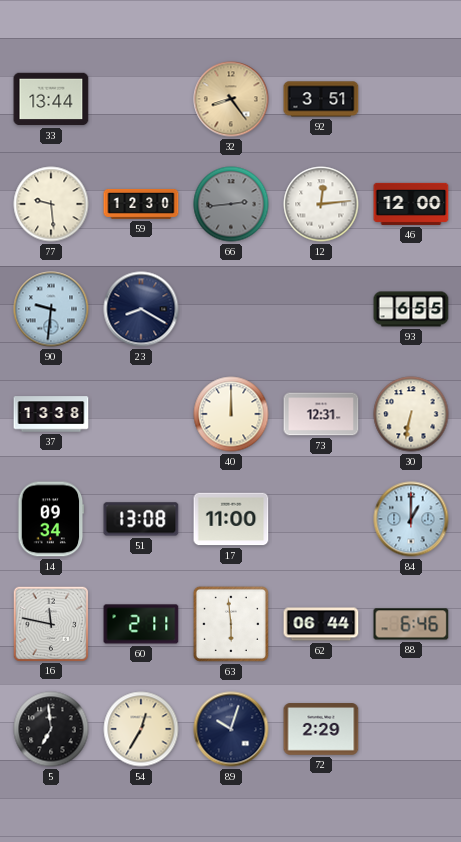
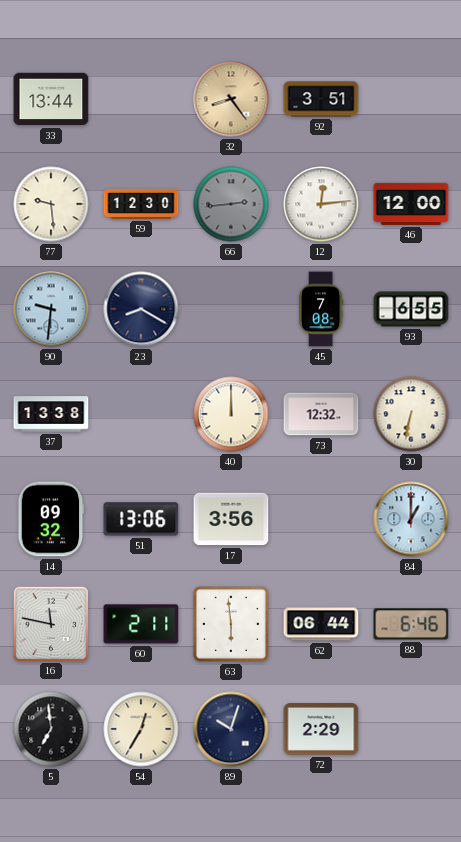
45: none -> 7:08 (322, 309)
73: 12:31 -> 12:32 (321, 414)
14: 09:34 -> 09:32 (51, 519)
51: 13:08 -> 13:06 (141, 519)
17: 11:00 -> 3:56 (231, 519)
